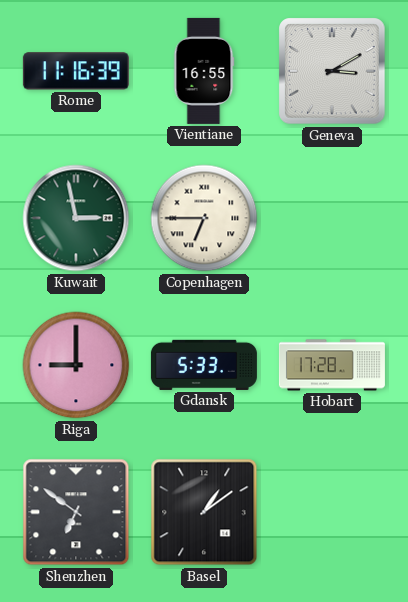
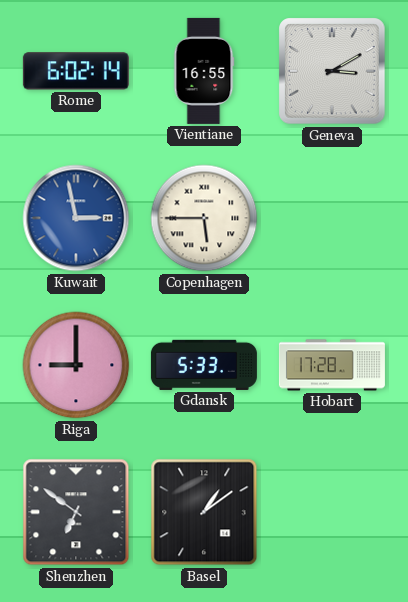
Rome: 11:16 -> 6:02 (76, 71)
Kuwait dial: green -> blue (76, 218)
Copenhagen: 6:45 -> 5:45 (204, 218)
